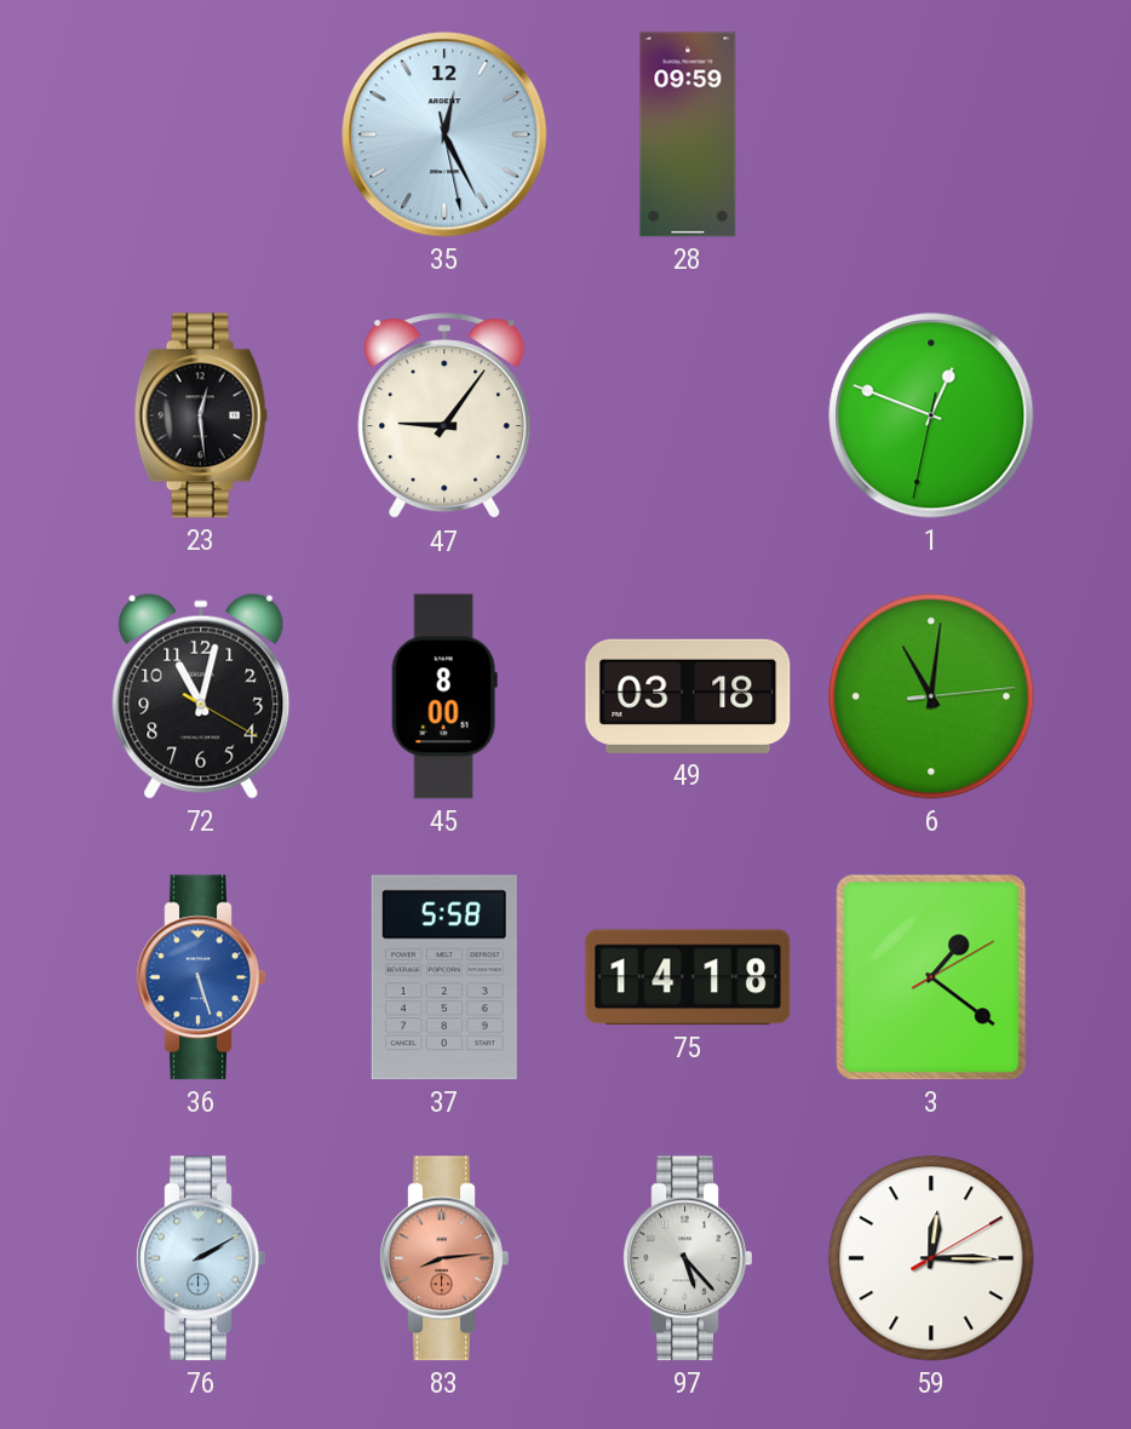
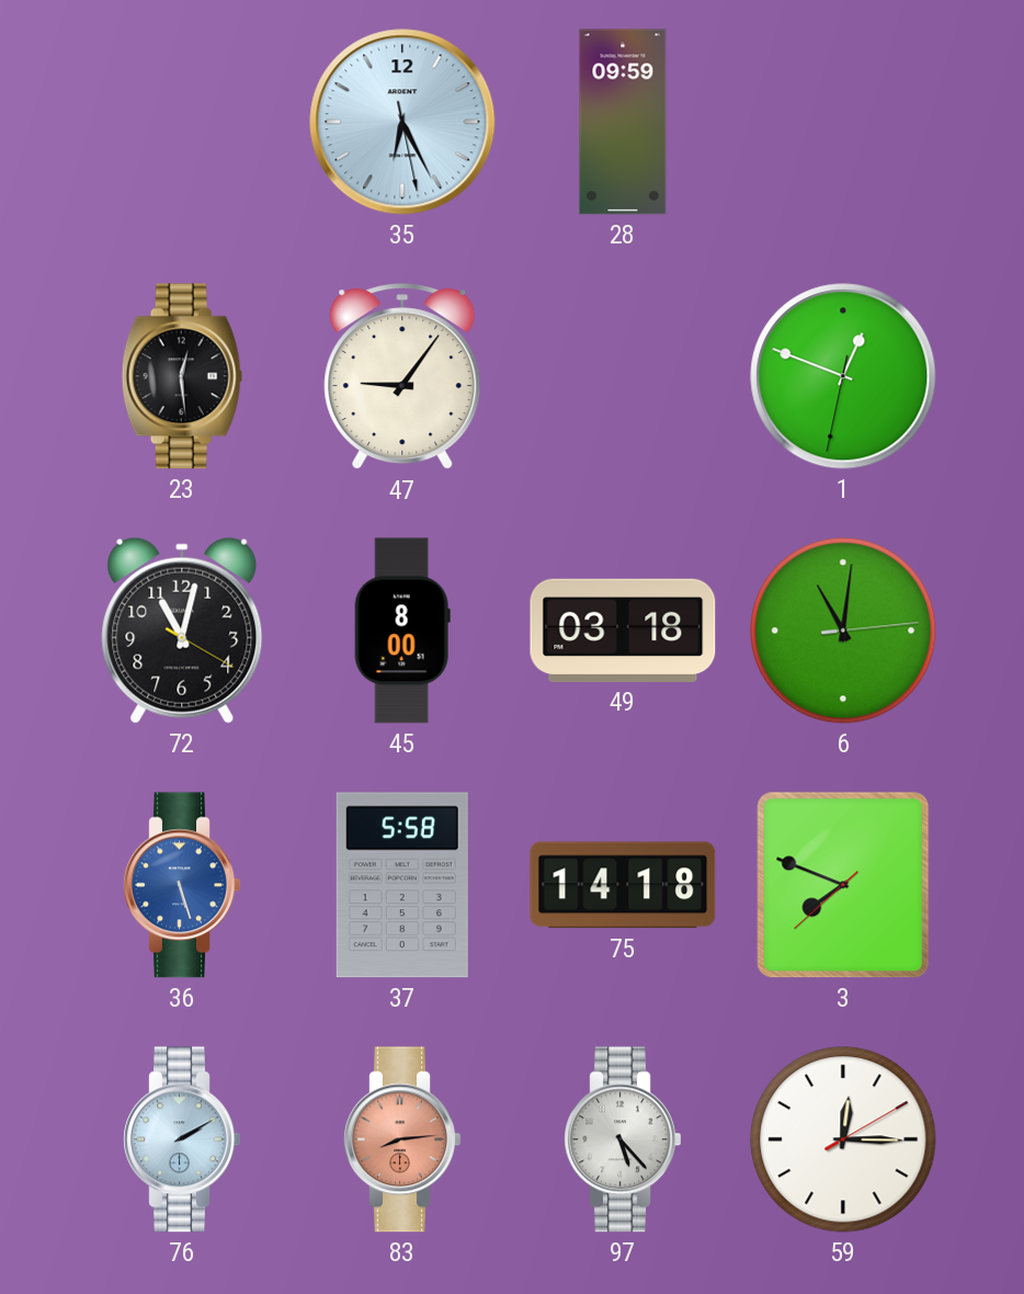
35: 12:25 -> 6:25 (402, 122)
3: 1:21 -> 7:48 (843, 885)
